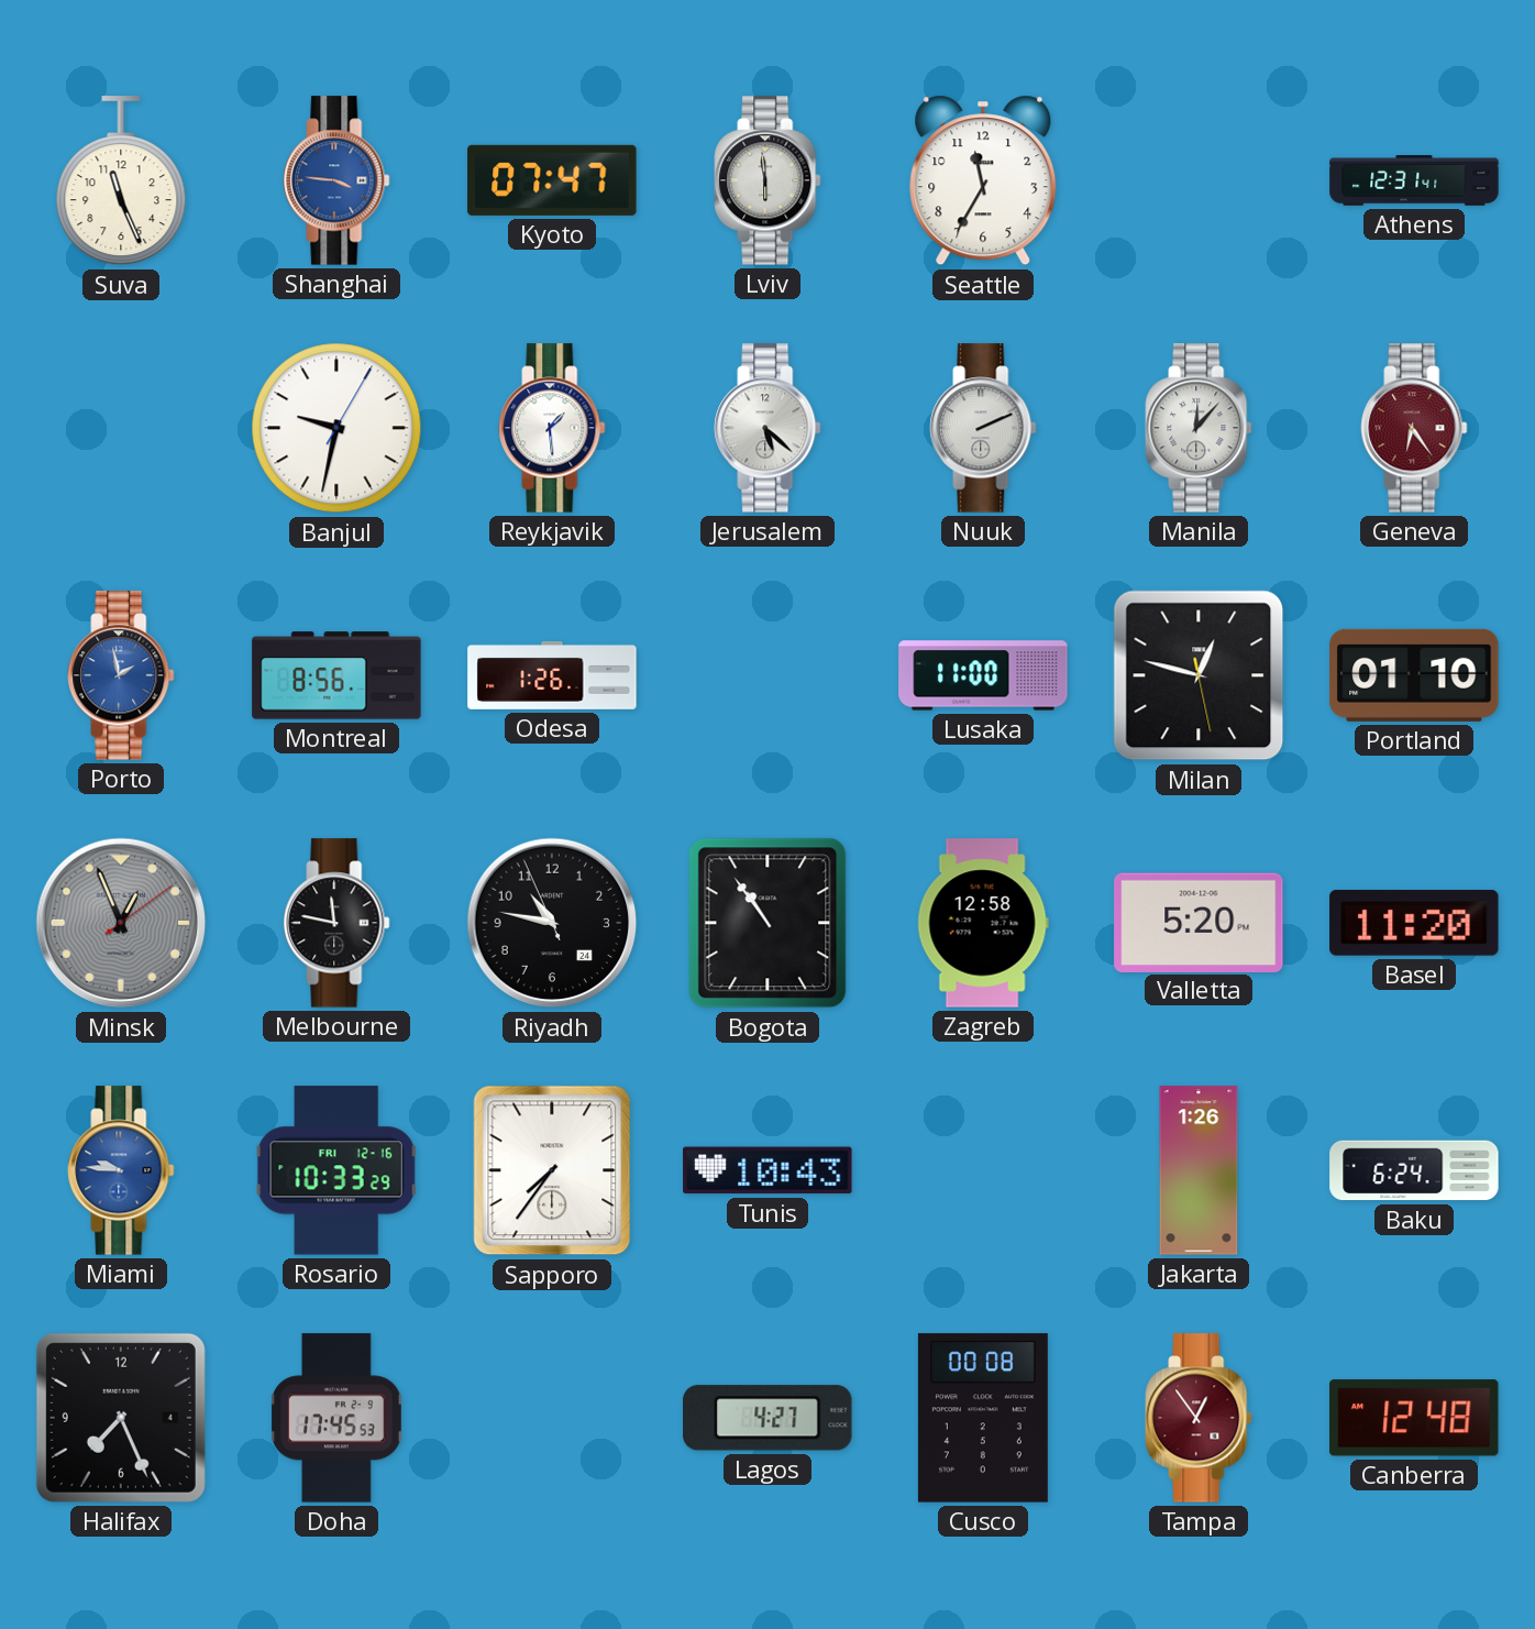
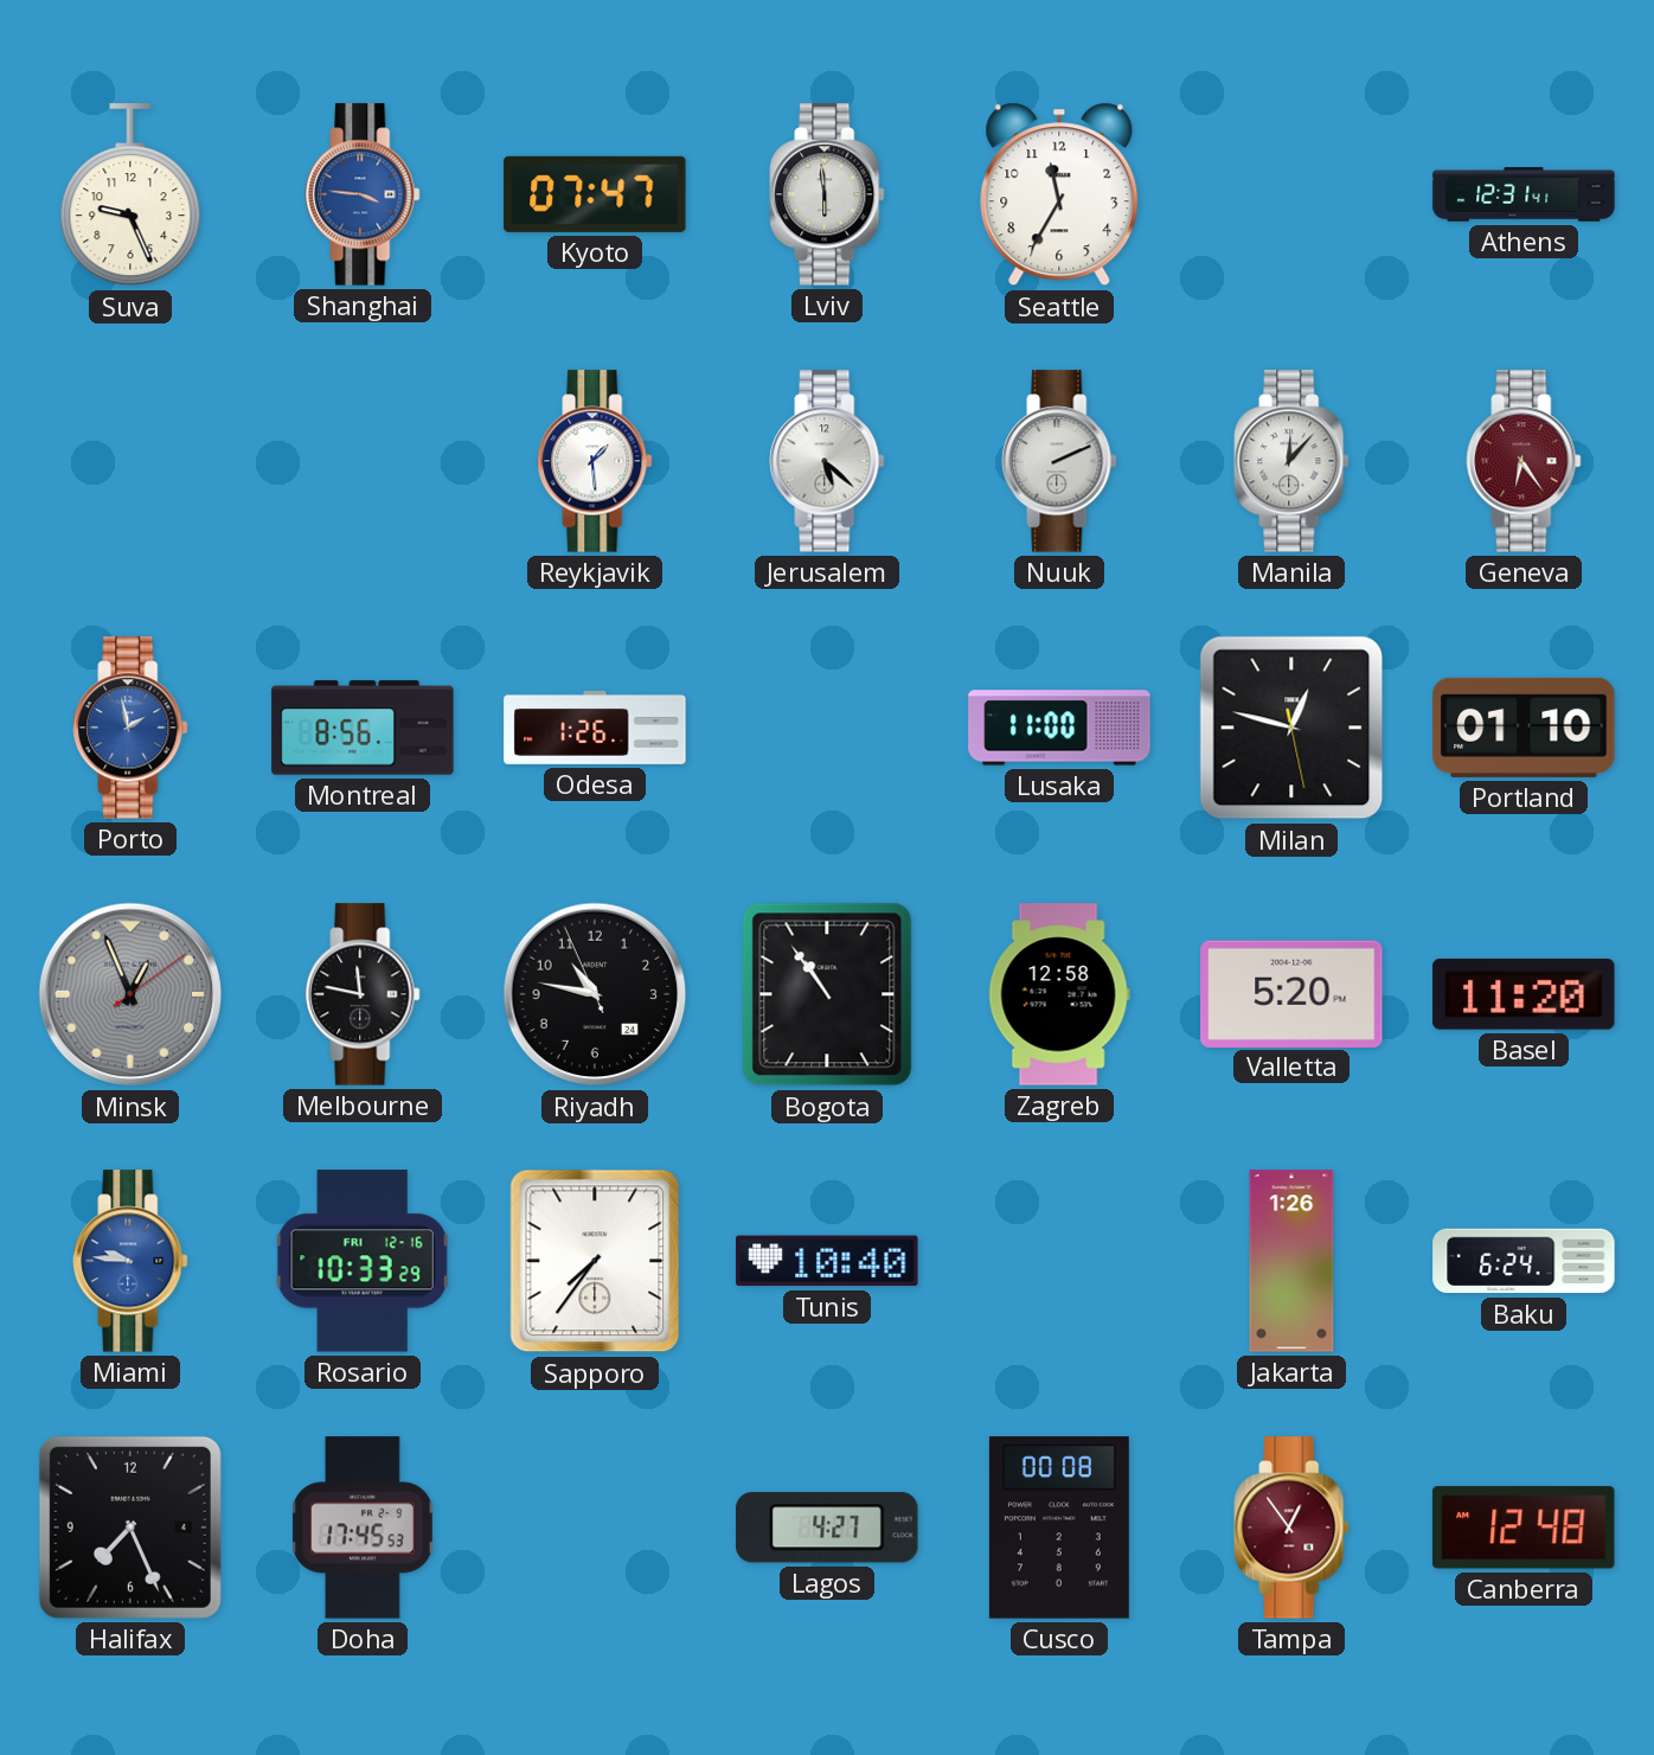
Suva: 11:26 -> 9:26 (130, 196)
Banjul: 9:32 -> none (336, 428)
Tunis: 10:43 -> 10:40 (827, 1261)
